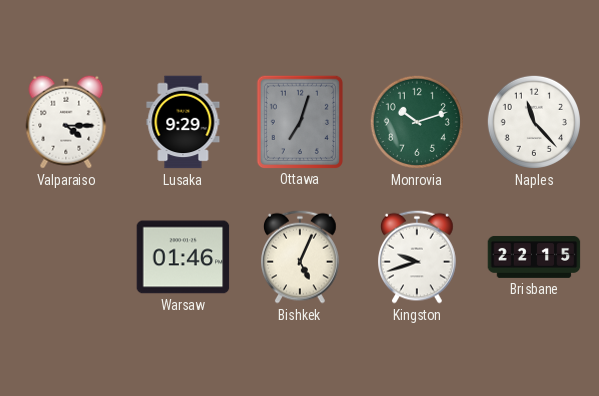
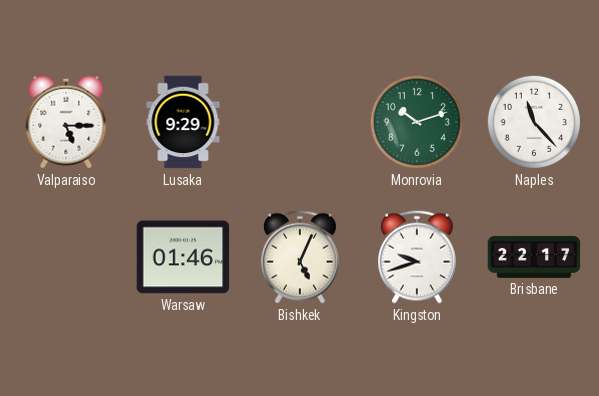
Valparaiso: 4:15 -> 5:15 (66, 122)
Ottawa: 7:03 -> none (299, 121)
Brisbane: 22:15 -> 22:17 (534, 257)
